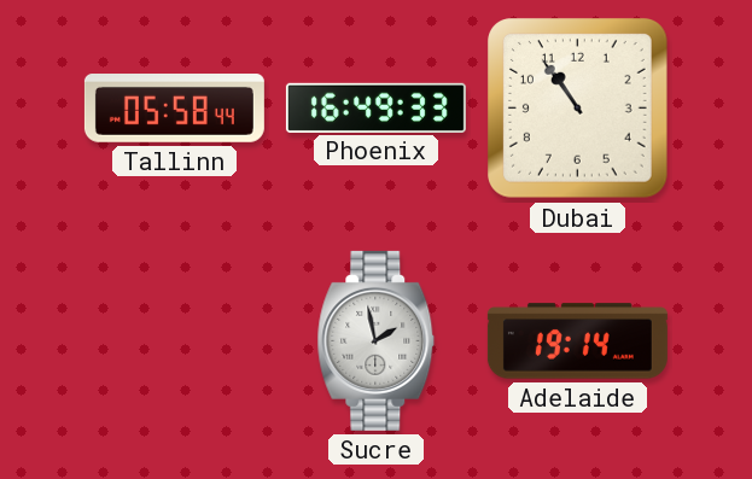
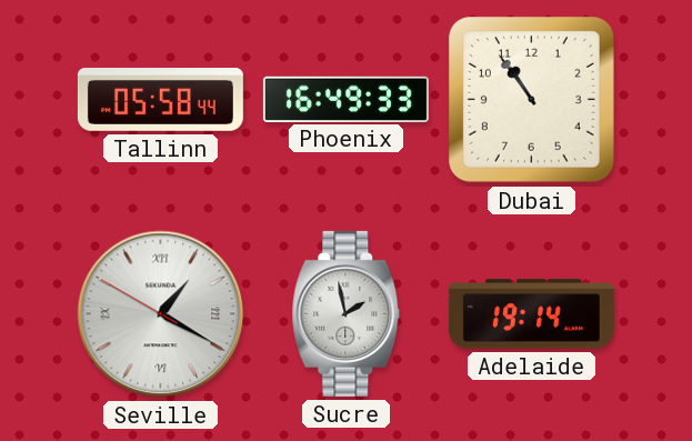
Seville: none -> 1:19 (161, 314)
